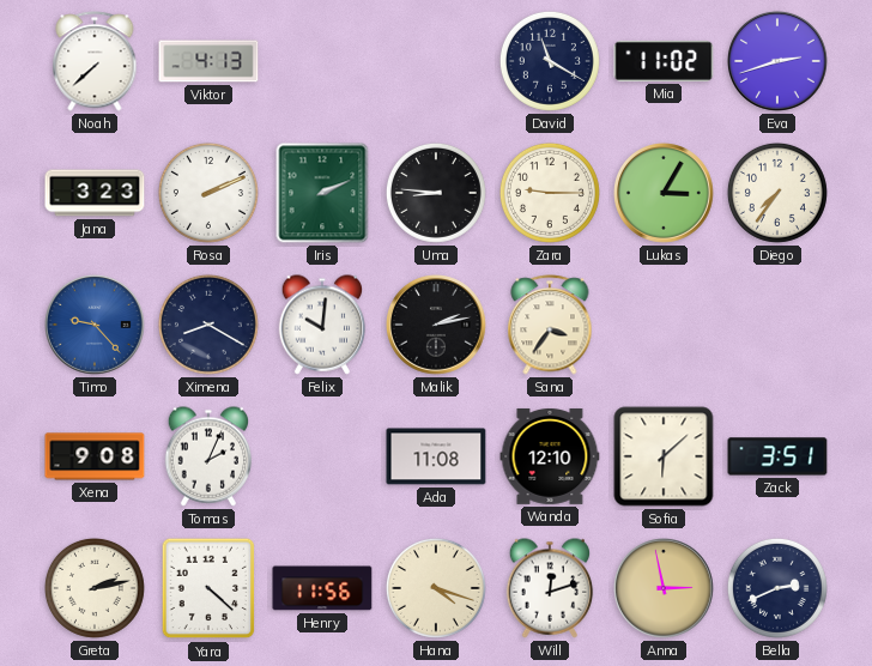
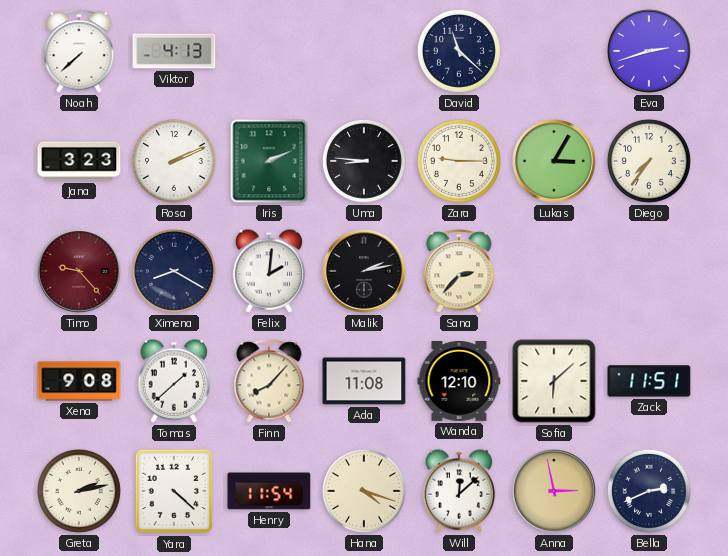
David: 11:20 -> 11:22 (459, 51)
Mia: 11:02 -> none (664, 61)
Timo dial: blue -> burgundy (80, 272)
Felix: 10:01 -> 2:01 (269, 271)
Sana: 3:36 -> 2:37 (459, 271)
Tomas: 2:04 -> 1:38 (174, 381)
Finn: none -> 8:07 (269, 381)
Zack: 3:51 -> 11:51 (649, 381)
Henry: 11:56 -> 11:54 (269, 491)
Will: 12:12 -> 12:08 (459, 491)
